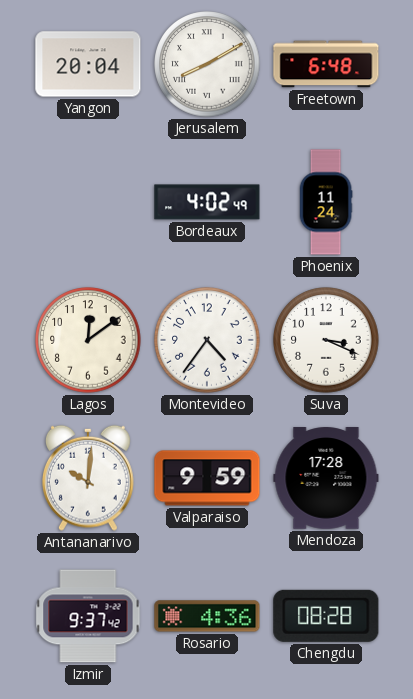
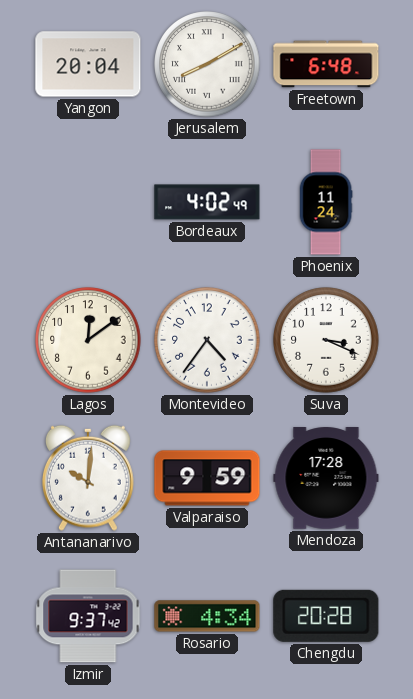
Rosario: 4:36 -> 4:34 (207, 616)
Chengdu: 08:28 -> 20:28 (326, 616)
